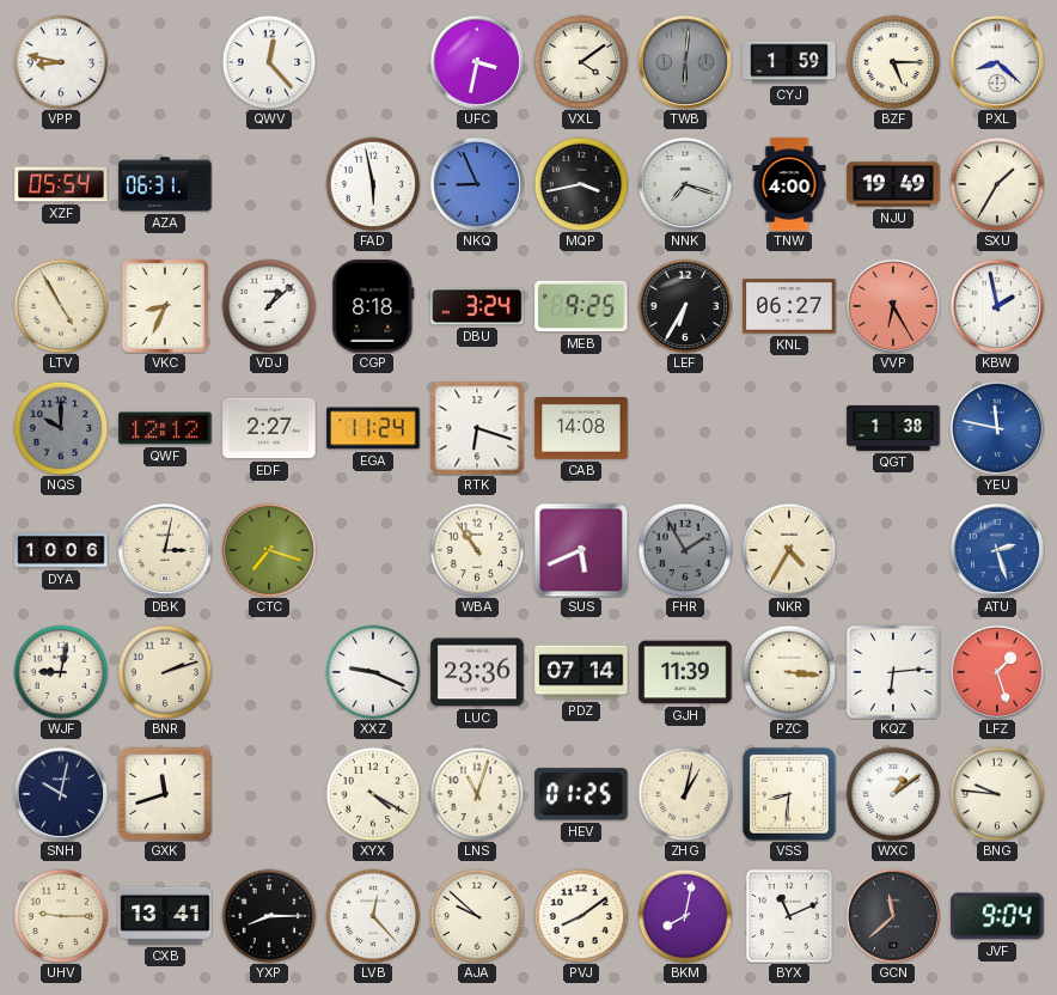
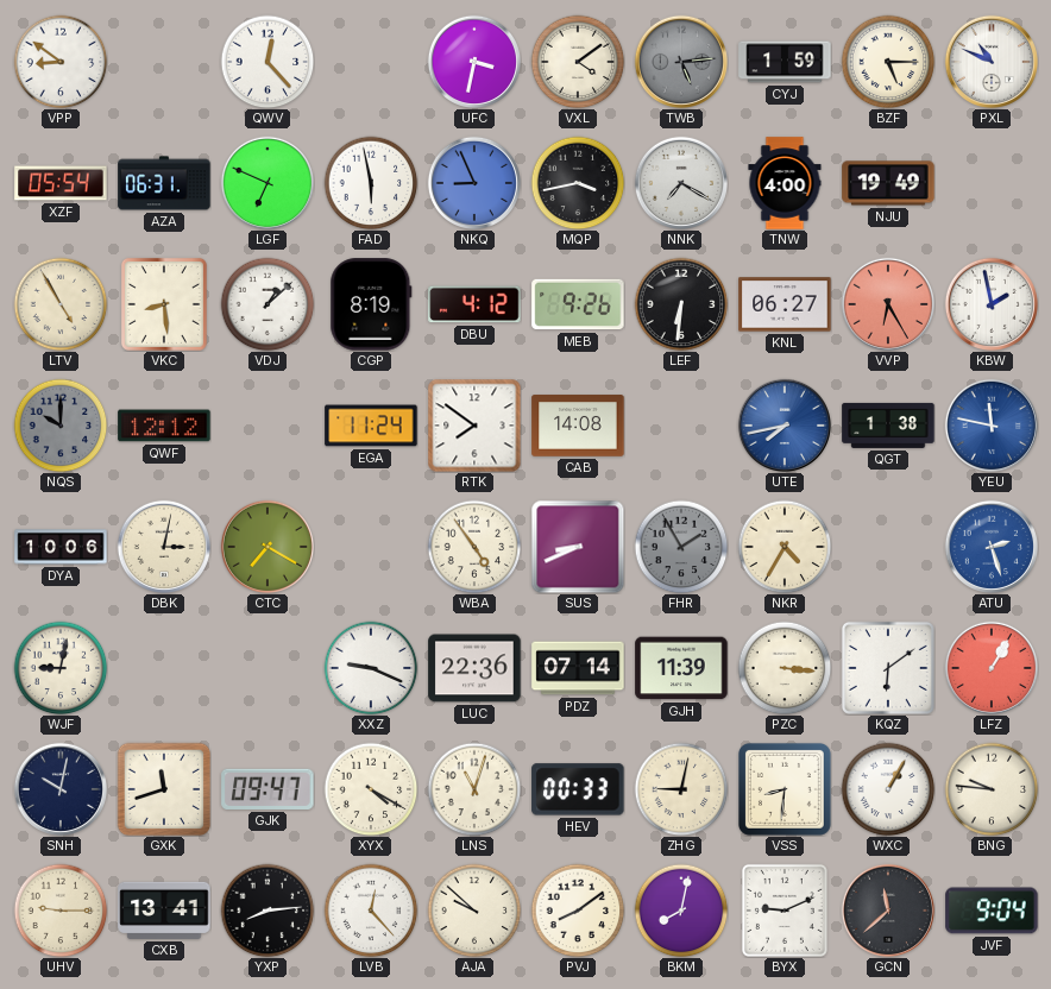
VPP: 8:47 -> 8:51 (61, 62)
TWB: 6:01 -> 5:14 (681, 62)
PXL: 8:22 -> 10:49 (992, 62)
LGF: none -> 6:49 (268, 183)
NNK: 7:18 -> 7:20 (681, 183)
SXU: 1:35 -> none (997, 184)
VKC: 8:34 -> 8:29 (164, 304)
CGP: 8:18 -> 8:19 (371, 304)
DBU: 3:24 -> 4:12 (474, 304)
MEB: 9:25 -> 9:26 (578, 304)
LEF: 6:35 -> 6:31 (681, 304)
EDF: 2:27 -> none (269, 428)
RTK: 6:18 -> 7:51 (474, 426)
UTE: none -> 7:43 (785, 426)
CTC: 7:18 -> 7:20 (268, 547)
WBA: 10:54 -> 4:54 (474, 547)
SUS: 5:41 -> 8:41 (578, 547)
BNR: 2:12 -> none (165, 672)
LUC: 23:36 -> 22:36 (474, 668)
KQZ: 6:14 -> 6:09 (888, 668)
LFZ: 1:27 -> 1:05 (992, 668)
GJK: none -> 09:47 (268, 789)
HEV: 01:25 -> 00:33 (578, 789)
ZHG: 1:02 -> 9:02 (681, 789)
WXC: 1:09 -> 1:05 (888, 789)
YXP: 8:15 -> 8:14 (268, 911)
BYX: 11:11 -> 9:11 (785, 911)
